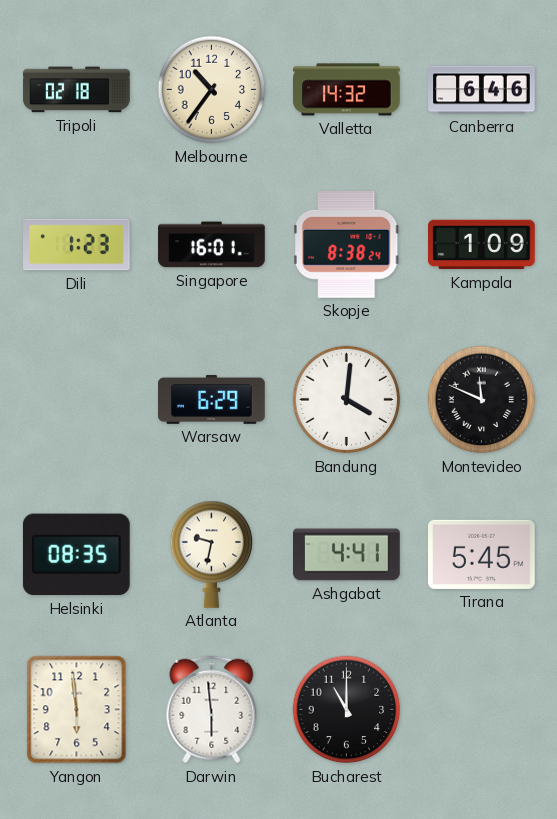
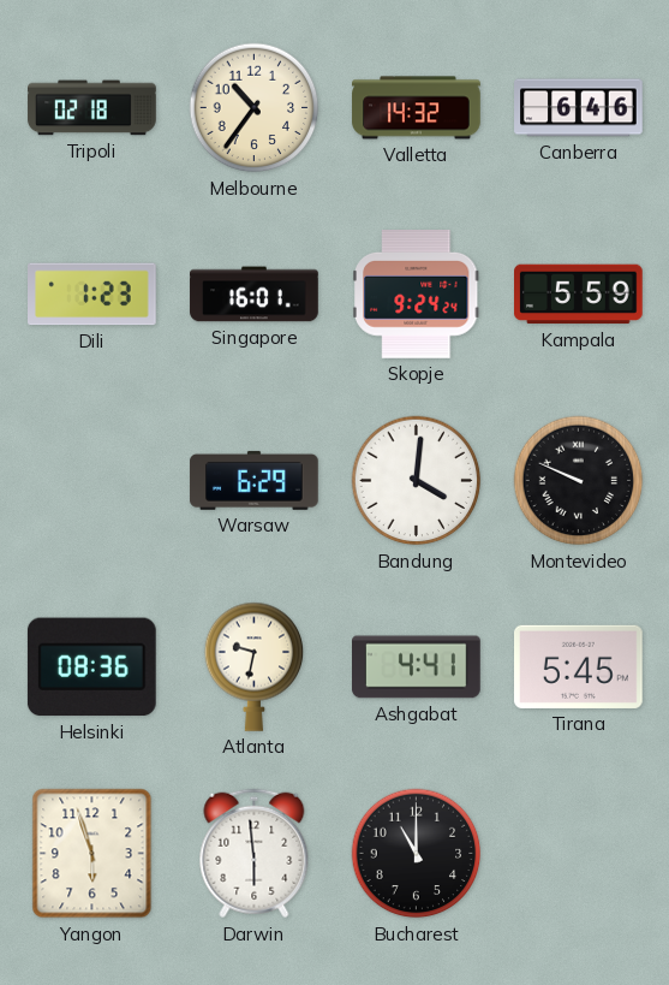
Skopje: 8:38 -> 9:24 (417, 295)
Kampala: 1:09 -> 5:59 (579, 295)
Montevideo: 11:49 -> 9:49 (579, 481)
Helsinki: 08:35 -> 08:36 (91, 667)
Yangon: 5:59 -> 5:57 (92, 854)
